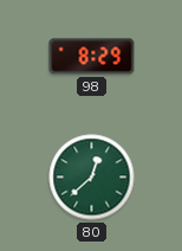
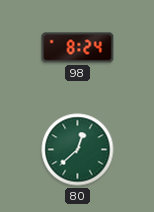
98: 8:29 -> 8:24 (78, 48)
